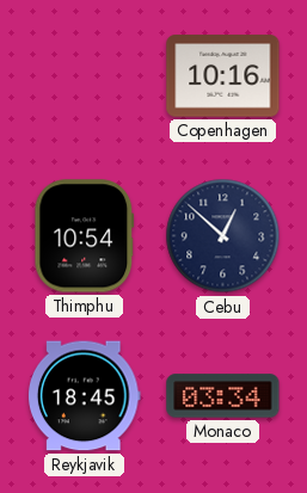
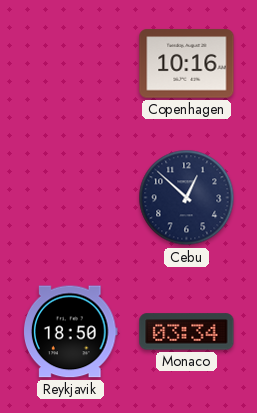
Thimphu: 10:54 -> none (85, 236)
Reykjavik: 18:45 -> 18:50 (71, 332)
